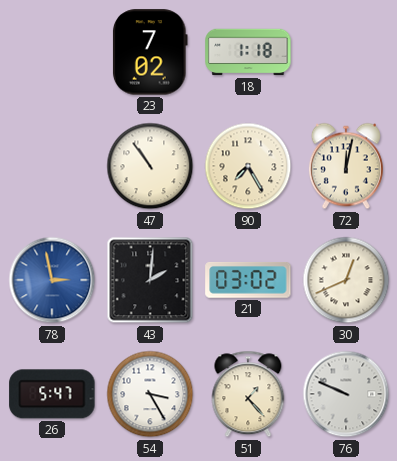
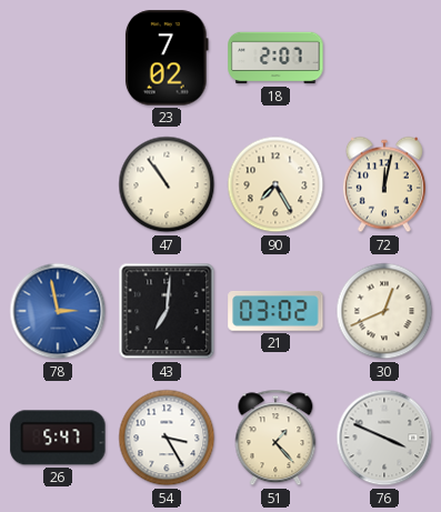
18: 1:18 -> 2:07 (275, 58)
43: 2:01 -> 7:01 (167, 311)
76: 9:49 -> 3:49 (384, 438)
